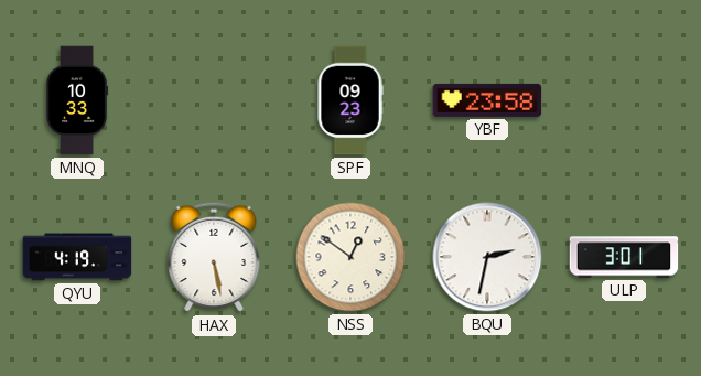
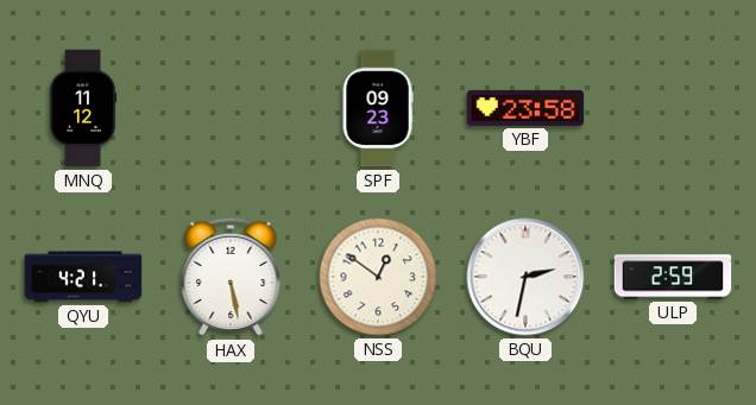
MNQ: 10:33 -> 11:12 (83, 108)
QYU: 4:19 -> 4:21 (83, 277)
ULP: 3:01 -> 2:59 (673, 277)
